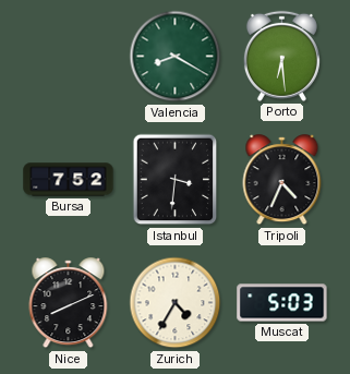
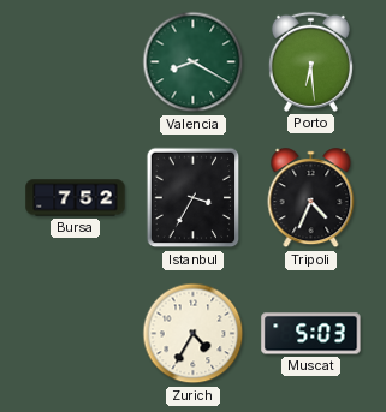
Istanbul: 3:31 -> 3:35 (194, 198)
Nice: 8:11 -> none (69, 303)
